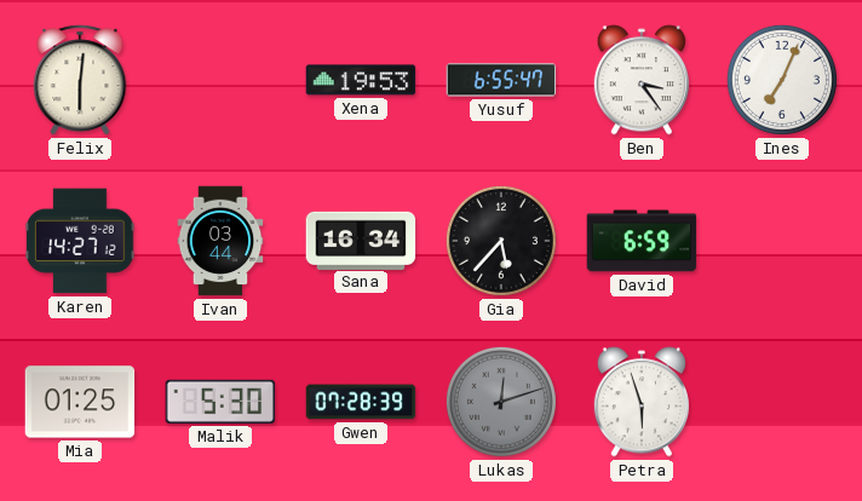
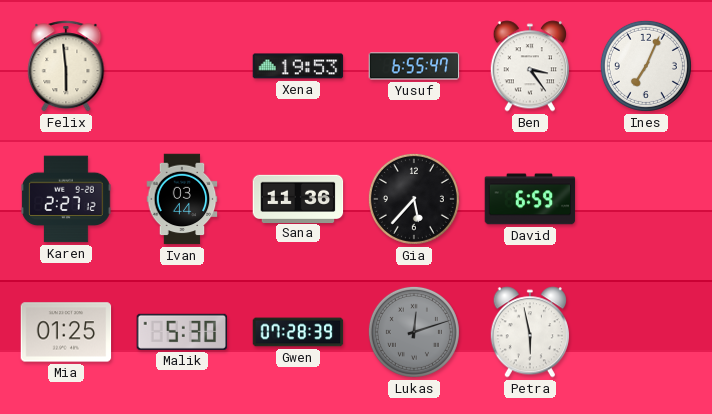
Felix: 6:01 -> 5:59 (66, 66)
Karen: 14:27 -> 2:27 (66, 199)
Sana: 16:34 -> 11:36 (298, 198)
Petra: 5:57 -> 5:58 (530, 332)
